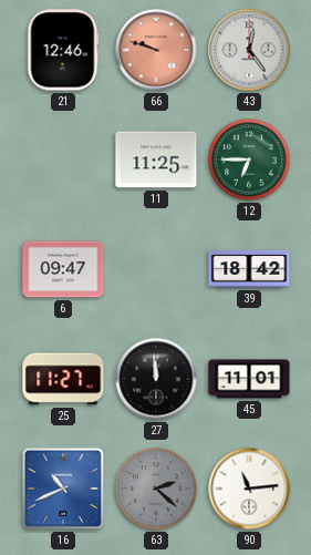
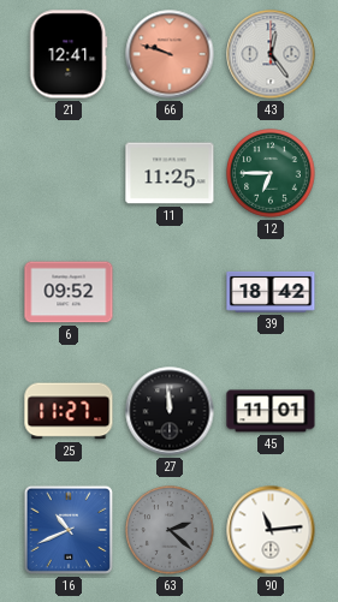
21: 12:46 -> 12:41 (69, 54)
6: 09:47 -> 09:52 (69, 292)
